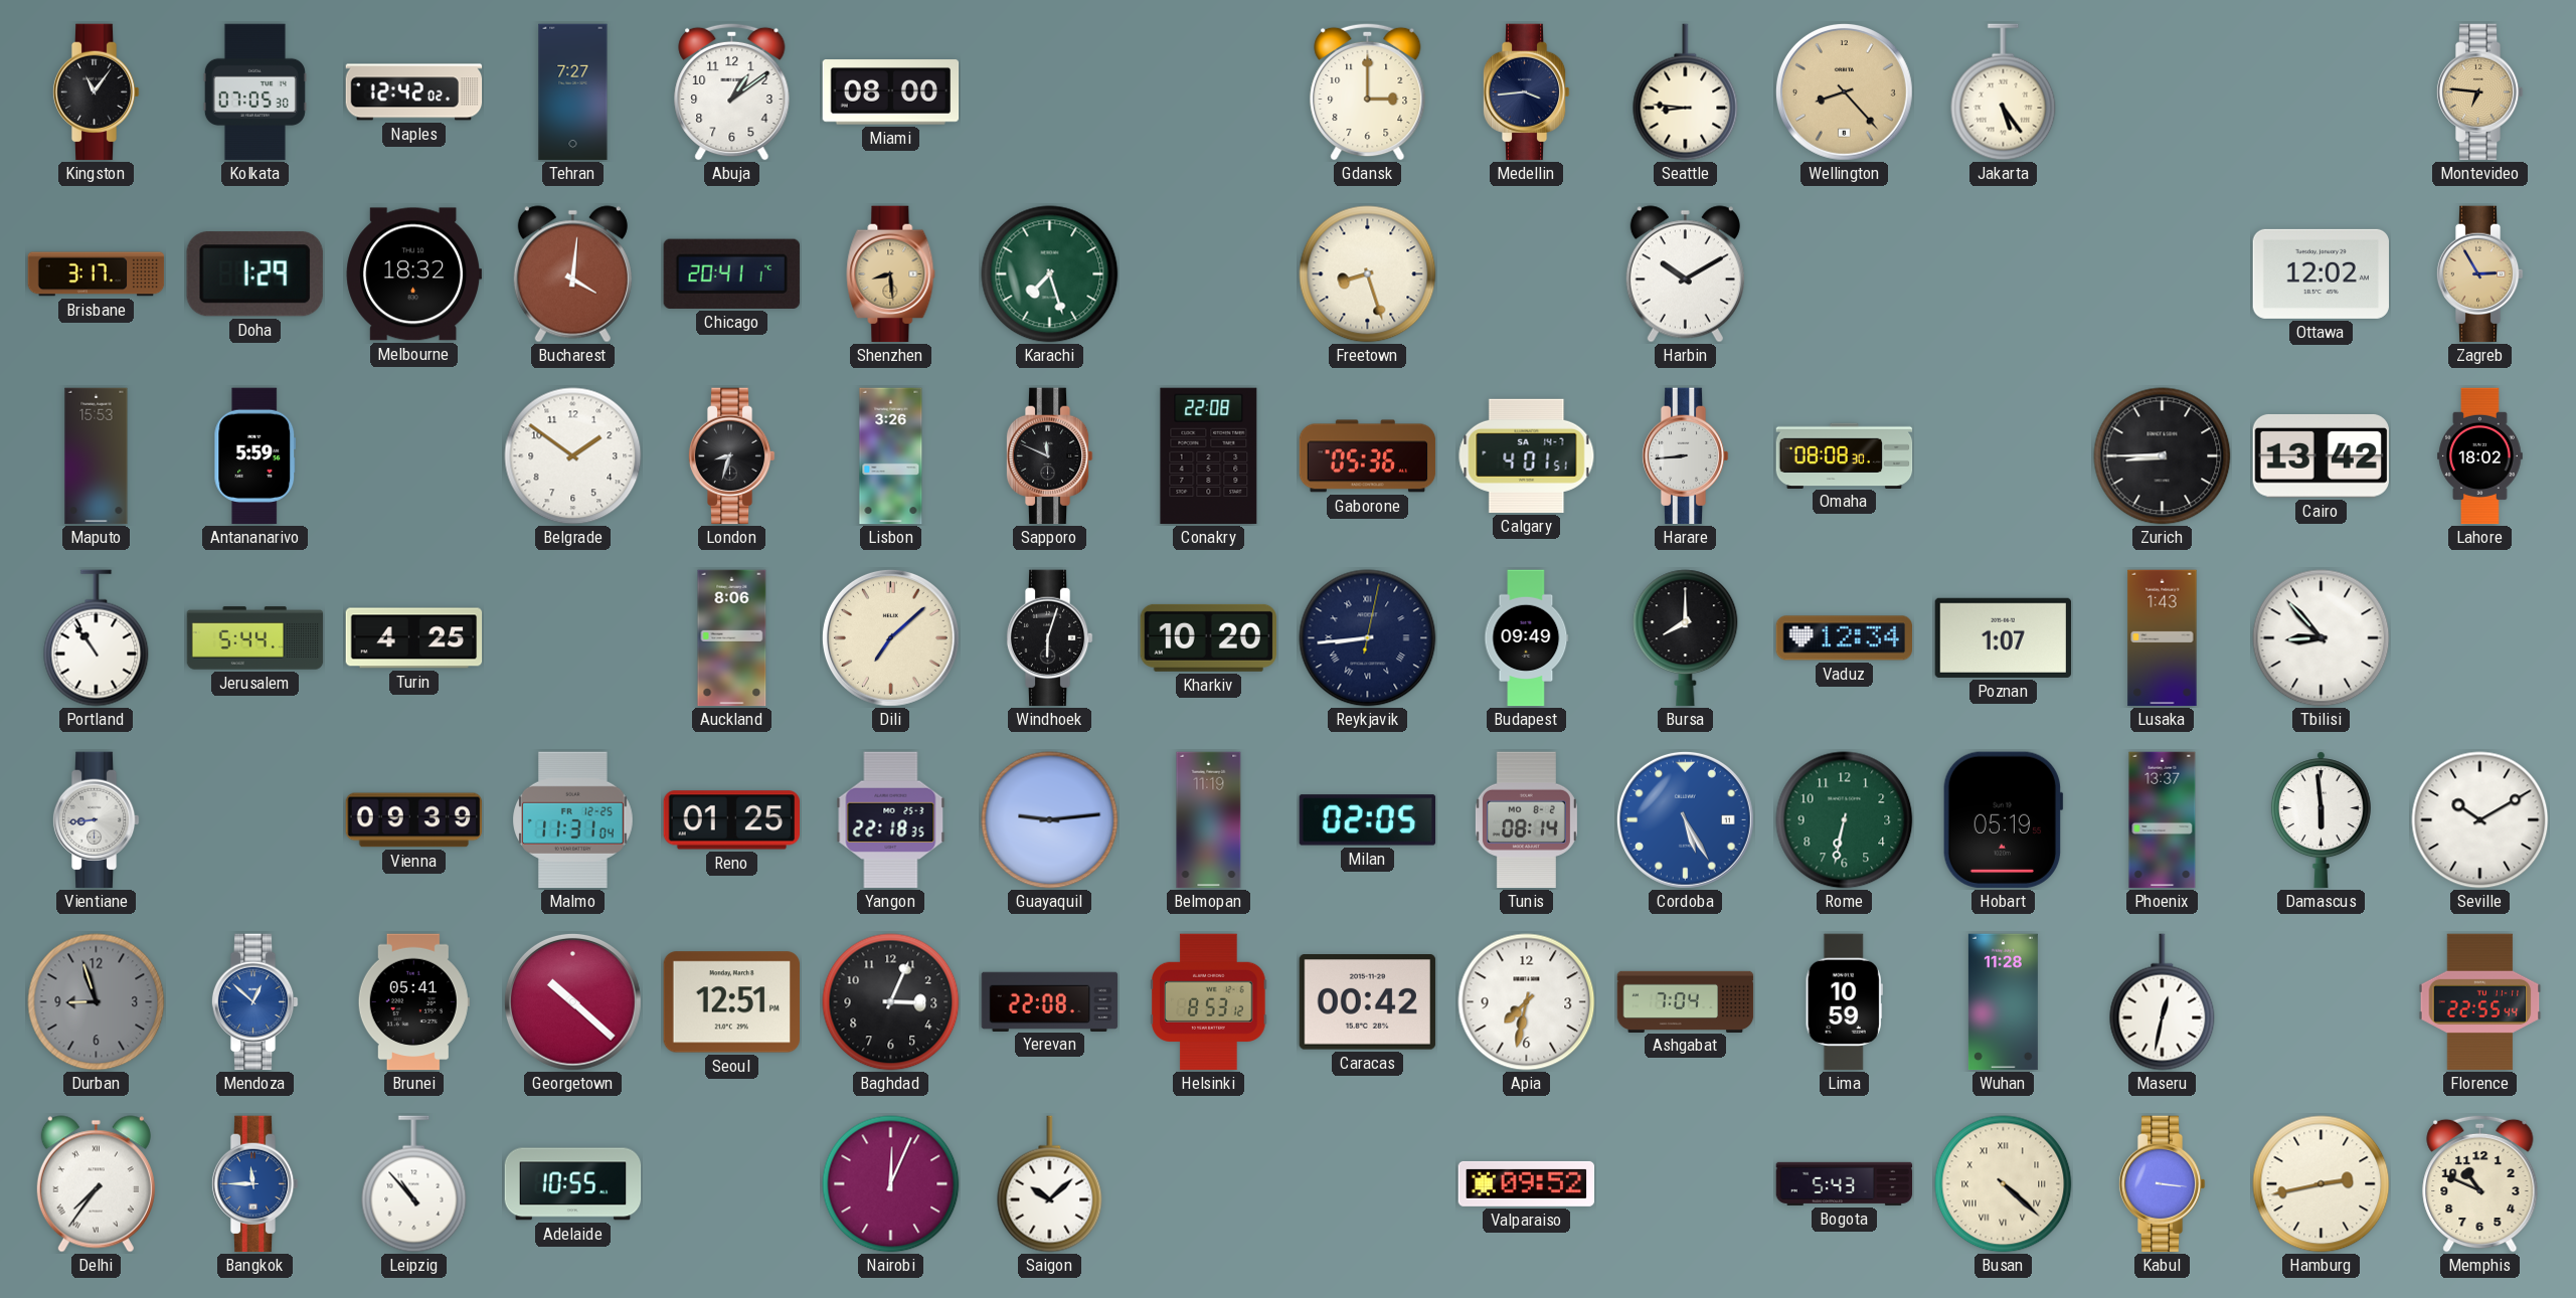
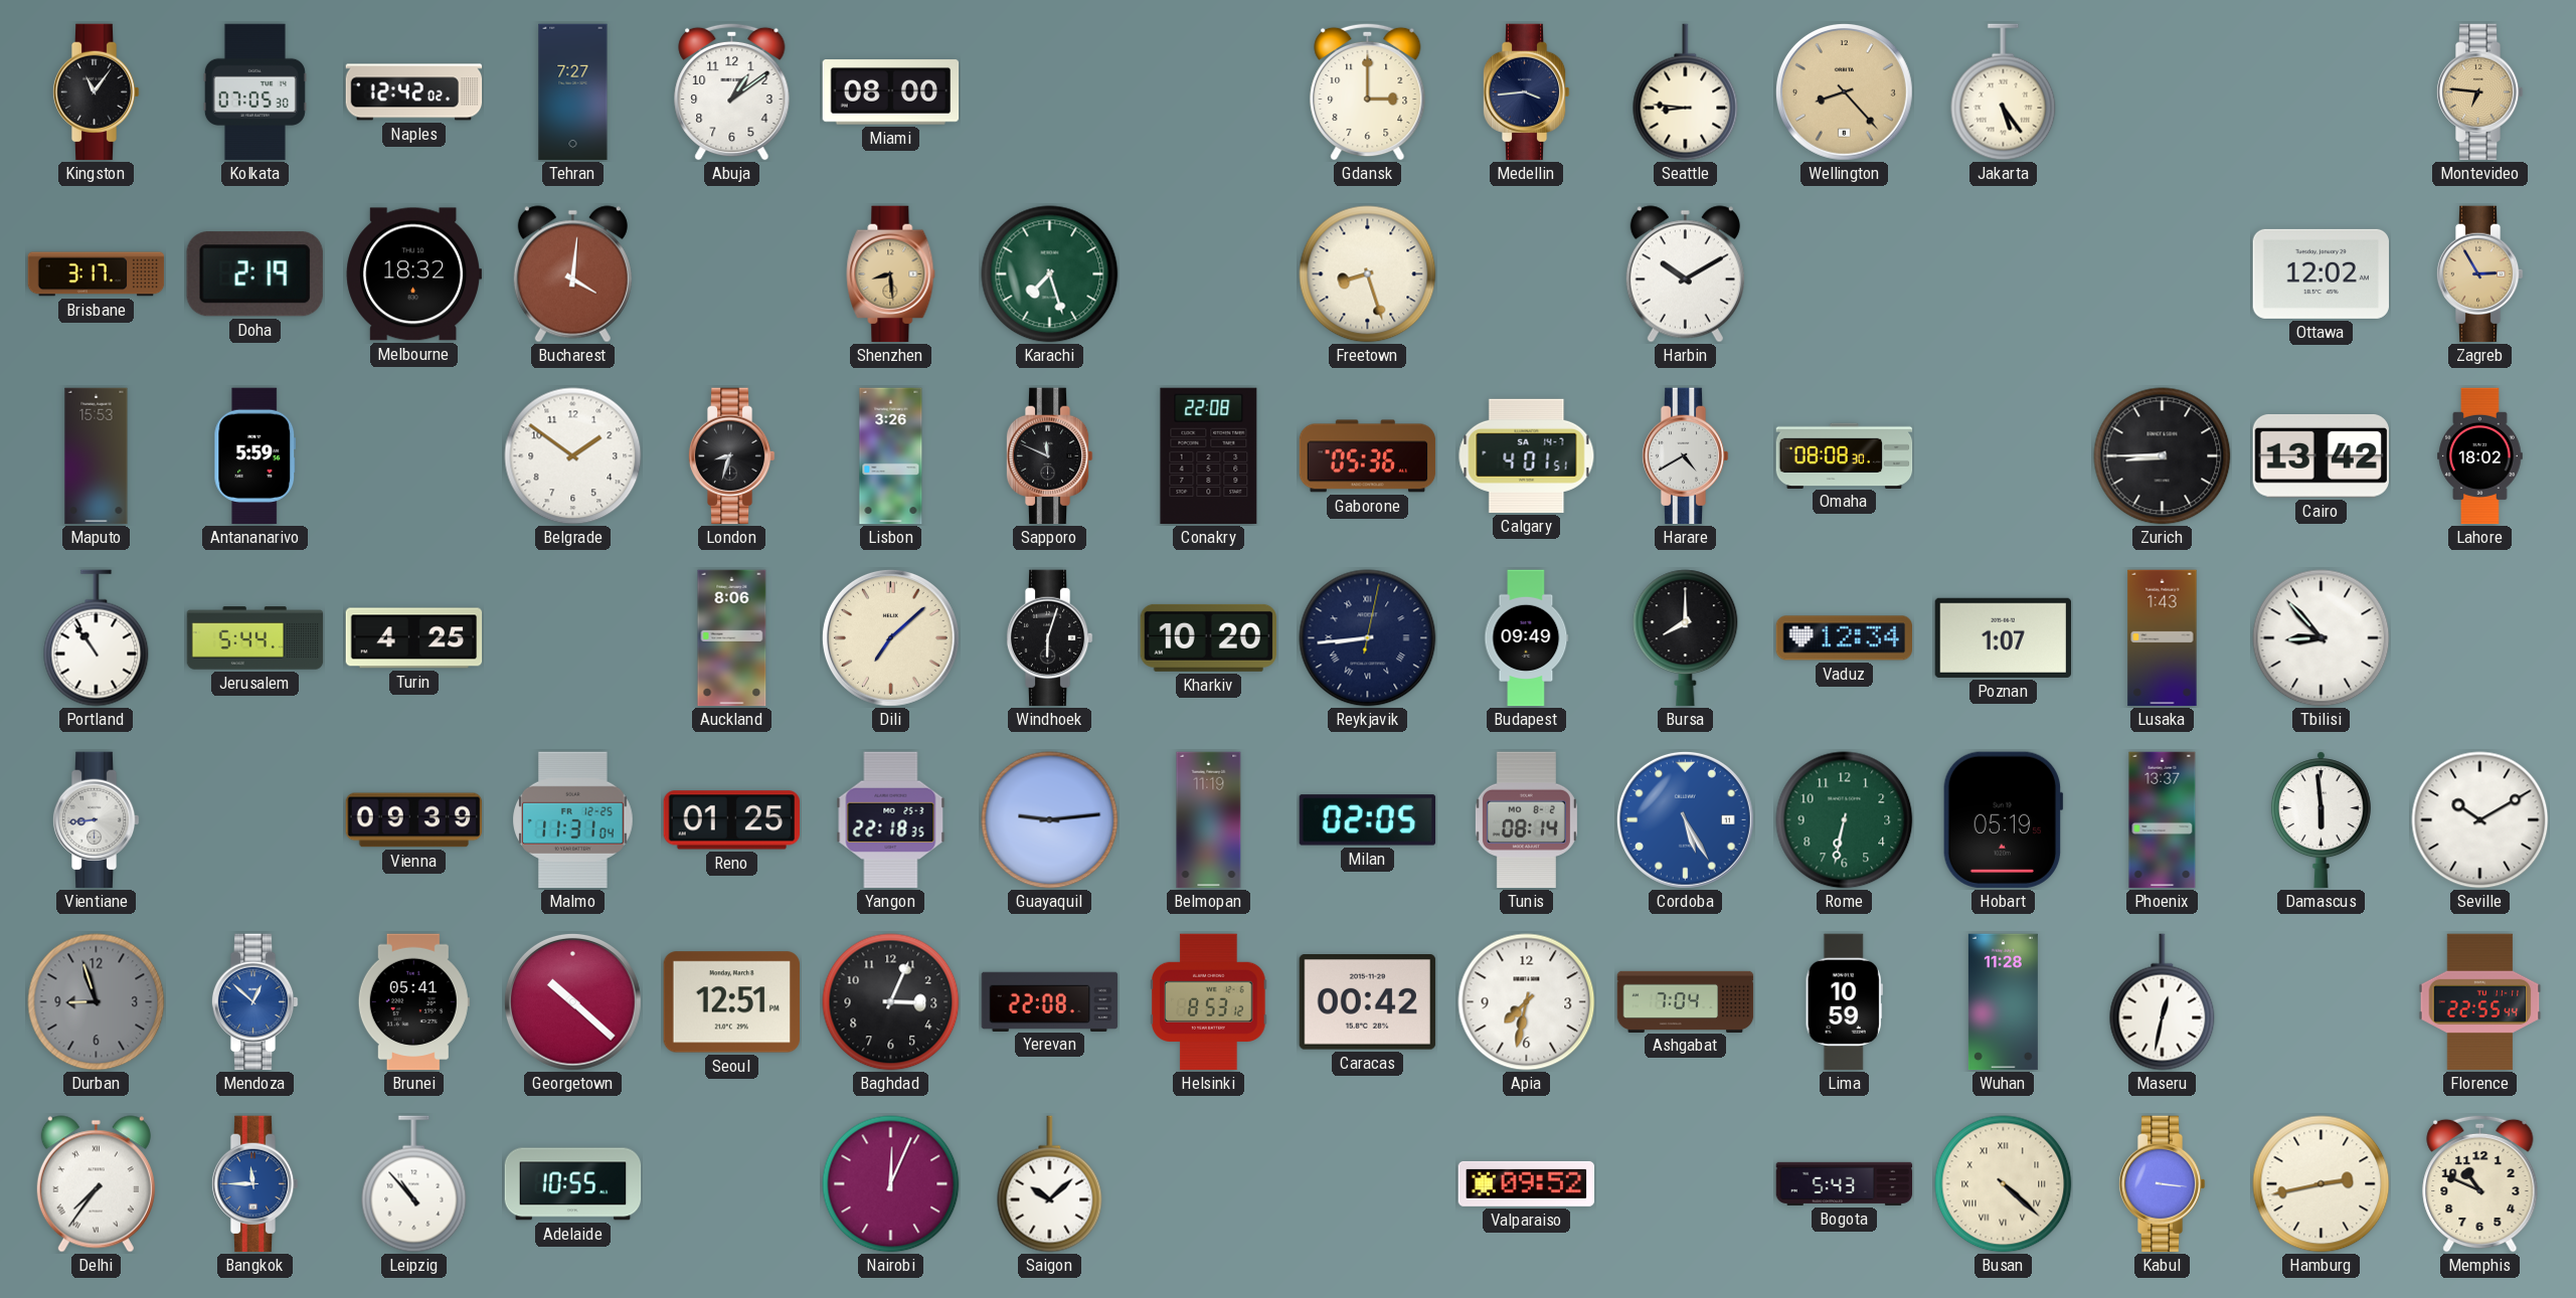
Doha: 1:29 -> 2:19 (254, 274)
Chicago: 20:41 -> none (731, 273)
Harare: 8:44 -> 4:40 (1685, 456)
